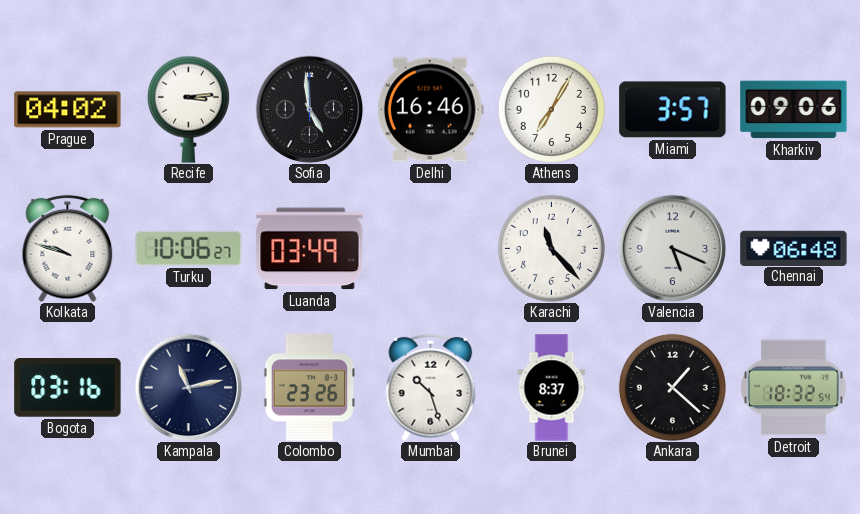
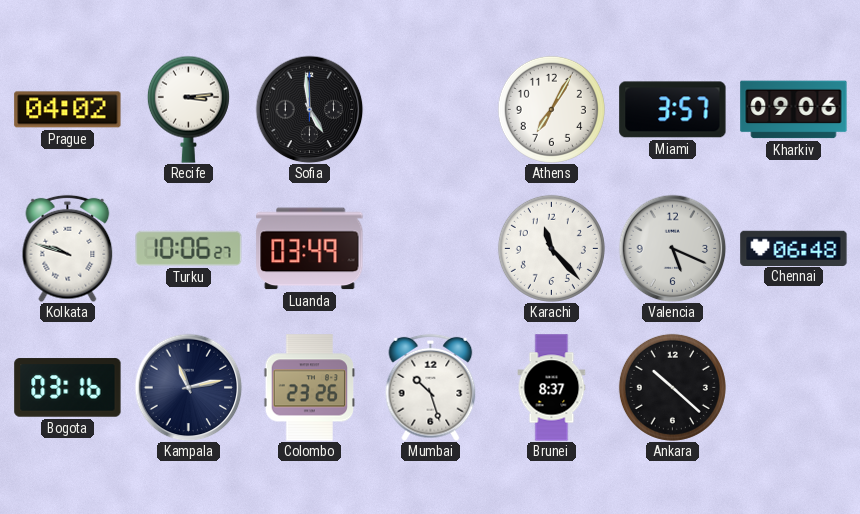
Delhi: 16:46 -> none (430, 110)
Ankara: 1:22 -> 10:22 (672, 387)
Detroit: 18:32 -> none (794, 388)
